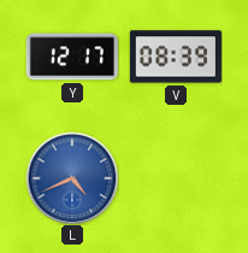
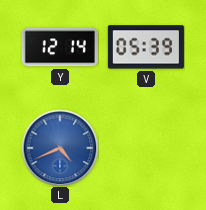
Y: 12:17 -> 12:14 (60, 47)
V: 08:39 -> 05:39 (146, 47)
